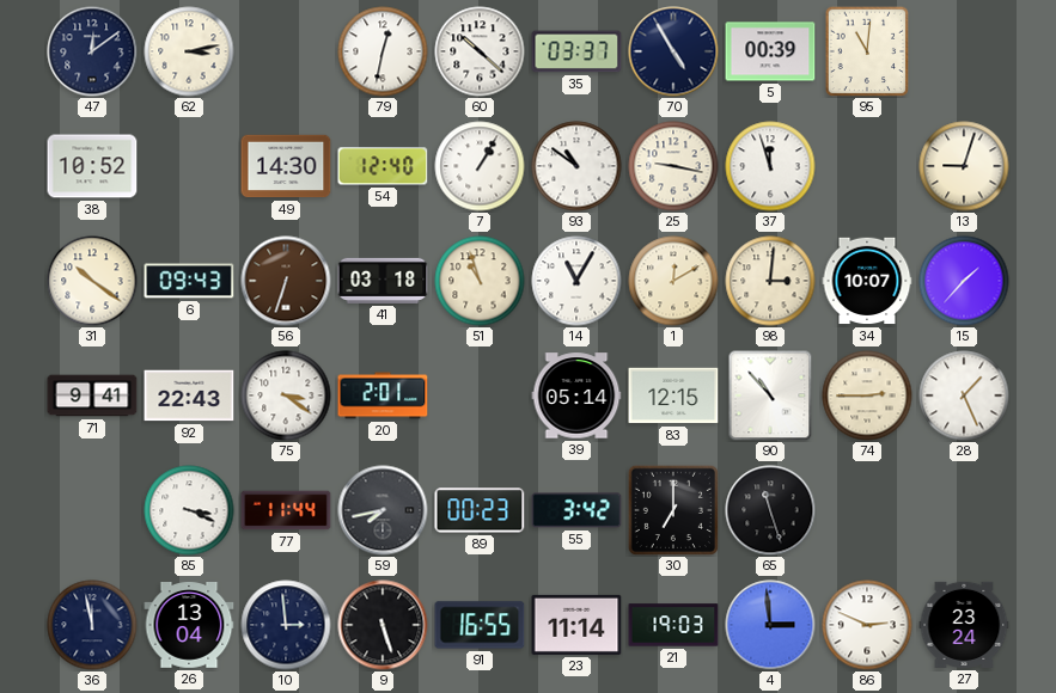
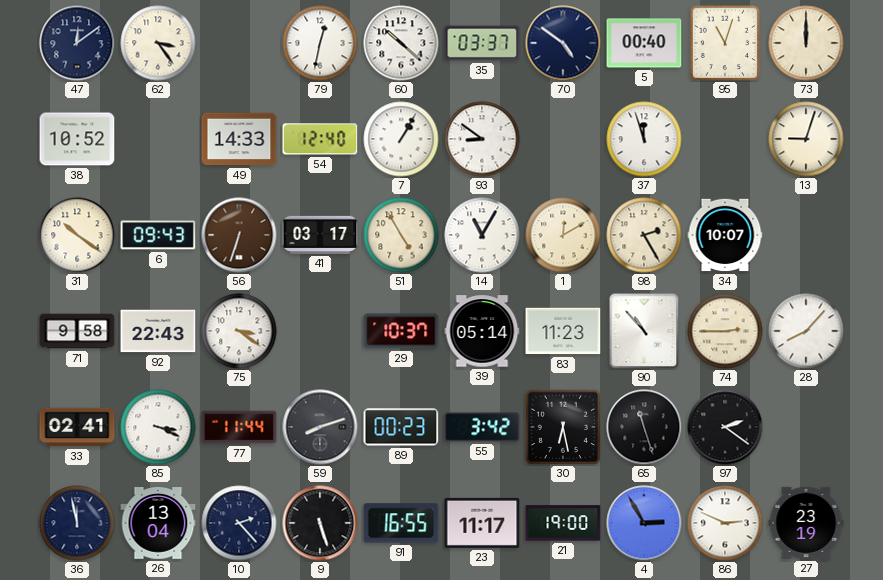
62: 3:13 -> 3:24 (158, 43)
70: 4:55 -> 4:51 (563, 43)
5: 00:39 -> 00:40 (644, 43)
95: 11:01 -> 11:03 (725, 43)
73: none -> 12:00 (806, 43)
49: 14:30 -> 14:33 (239, 139)
93: 10:51 -> 8:51 (482, 139)
25: 9:17 -> none (673, 166)
41: 03:18 -> 03:17 (320, 235)
51: 10:57 -> 4:55 (401, 235)
98: 3:01 -> 2:25 (644, 235)
15: 1:37 -> none (964, 281)
71: 9:41 -> 9:58 (77, 331)
20: 2:01 -> none (383, 395)
29: none -> 10:37 (401, 331)
83: 12:15 -> 11:23 (563, 331)
28: 1:26 -> 8:07 (806, 331)
33: none -> 02:41 (77, 427)
59: 7:43 -> 8:12 (320, 427)
30: 7:00 -> 6:28 (563, 427)
97: none -> 2:21 (725, 427)
10: 2:59 -> 2:23 (239, 523)
23: 11:14 -> 11:17 (482, 523)
21: 19:03 -> 19:00 (563, 523)
4: 2:59 -> 2:55 (644, 523)
27: 23:24 -> 23:19 (806, 523)
